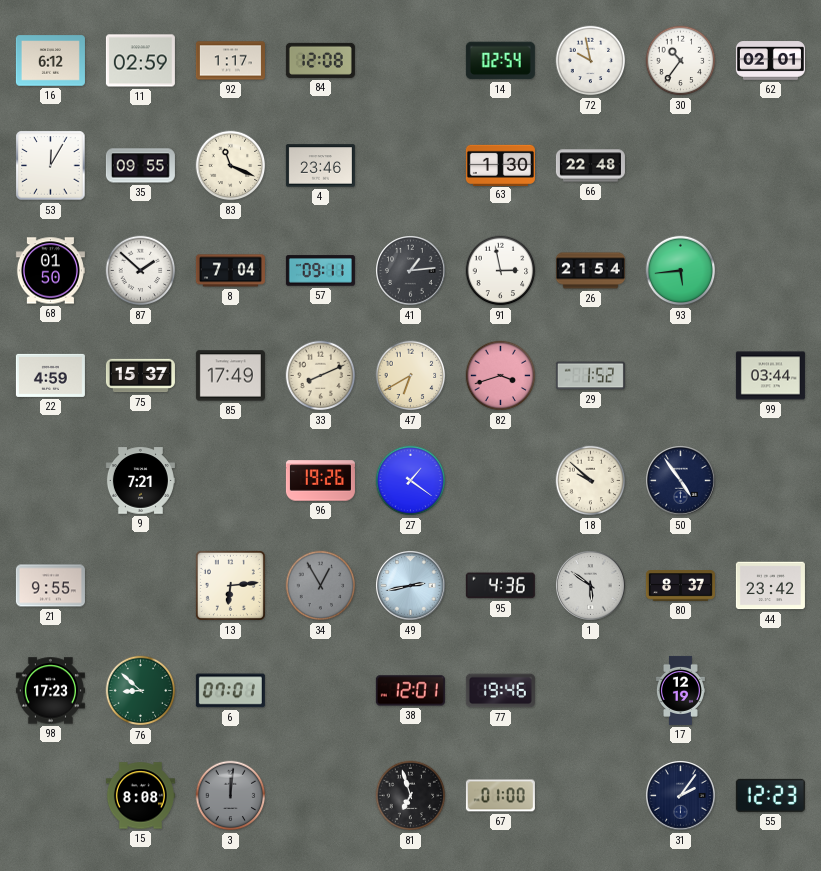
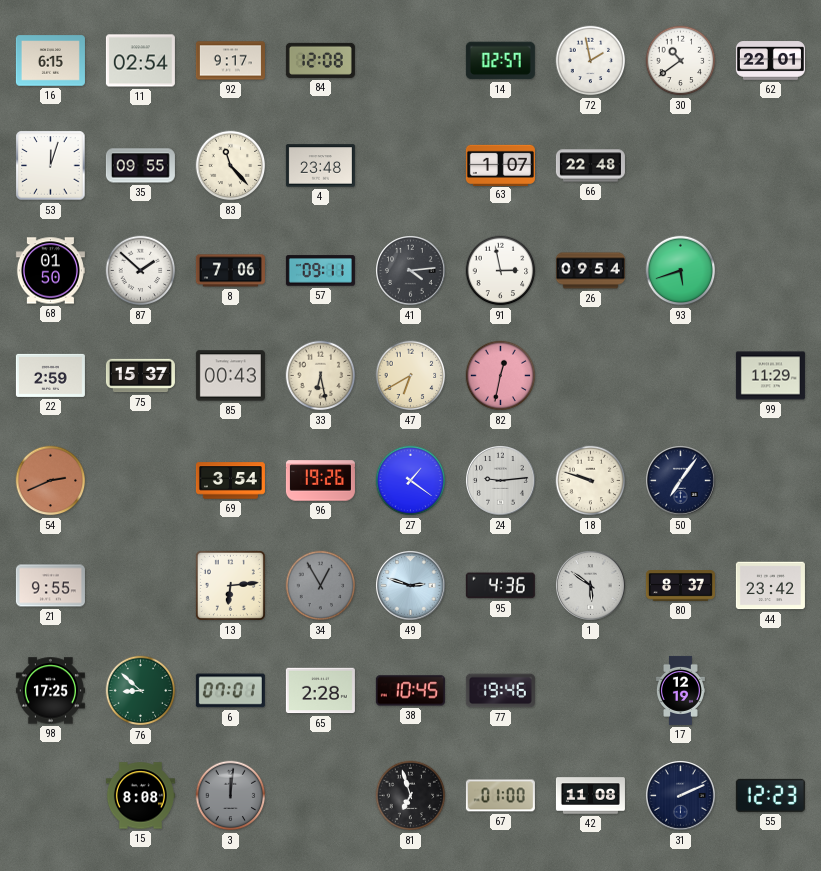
16: 6:12 -> 6:15 (50, 61)
11: 02:59 -> 02:54 (140, 61)
92: 1:17 -> 9:17 (230, 61)
14: 02:54 -> 02:57 (500, 61)
72: 9:58 -> 1:58 (591, 61)
30: 10:36 -> 10:39 (681, 61)
62: 02:01 -> 22:01 (770, 61)
53: 12:05 -> 12:03 (51, 166)
83: 11:19 -> 11:23 (231, 166)
4: 23:46 -> 23:48 (320, 166)
63: 1:30 -> 1:07 (500, 165)
8: 7:04 -> 7:06 (230, 271)
41: 1:14 -> 4:14 (411, 271)
26: 21:54 -> 09:54 (590, 271)
93: 5:44 -> 5:42 (681, 271)
22: 4:59 -> 2:59 (50, 375)
85: 17:49 -> 00:43 (230, 376)
33: 8:11 -> 6:28 (321, 376)
82: 3:42 -> 12:32 (501, 376)
29: 1:52 -> none (590, 376)
99: 03:44 -> 11:29 (770, 376)
54: none -> 2:41 (51, 481)
9: 7:21 -> none (140, 481)
69: none -> 3:54 (230, 481)
24: none -> 9:14 (501, 481)
18: 9:52 -> 9:48 (591, 481)
50: 4:54 -> 7:06 (681, 481)
49: 2:43 -> 2:48 (411, 586)
98: 17:23 -> 17:25 (50, 691)
65: none -> 2:28 (320, 691)
38: 12:01 -> 10:45 (410, 691)
42: none -> 11:08 (590, 796)
31: 2:06 -> 2:11 (681, 796)
